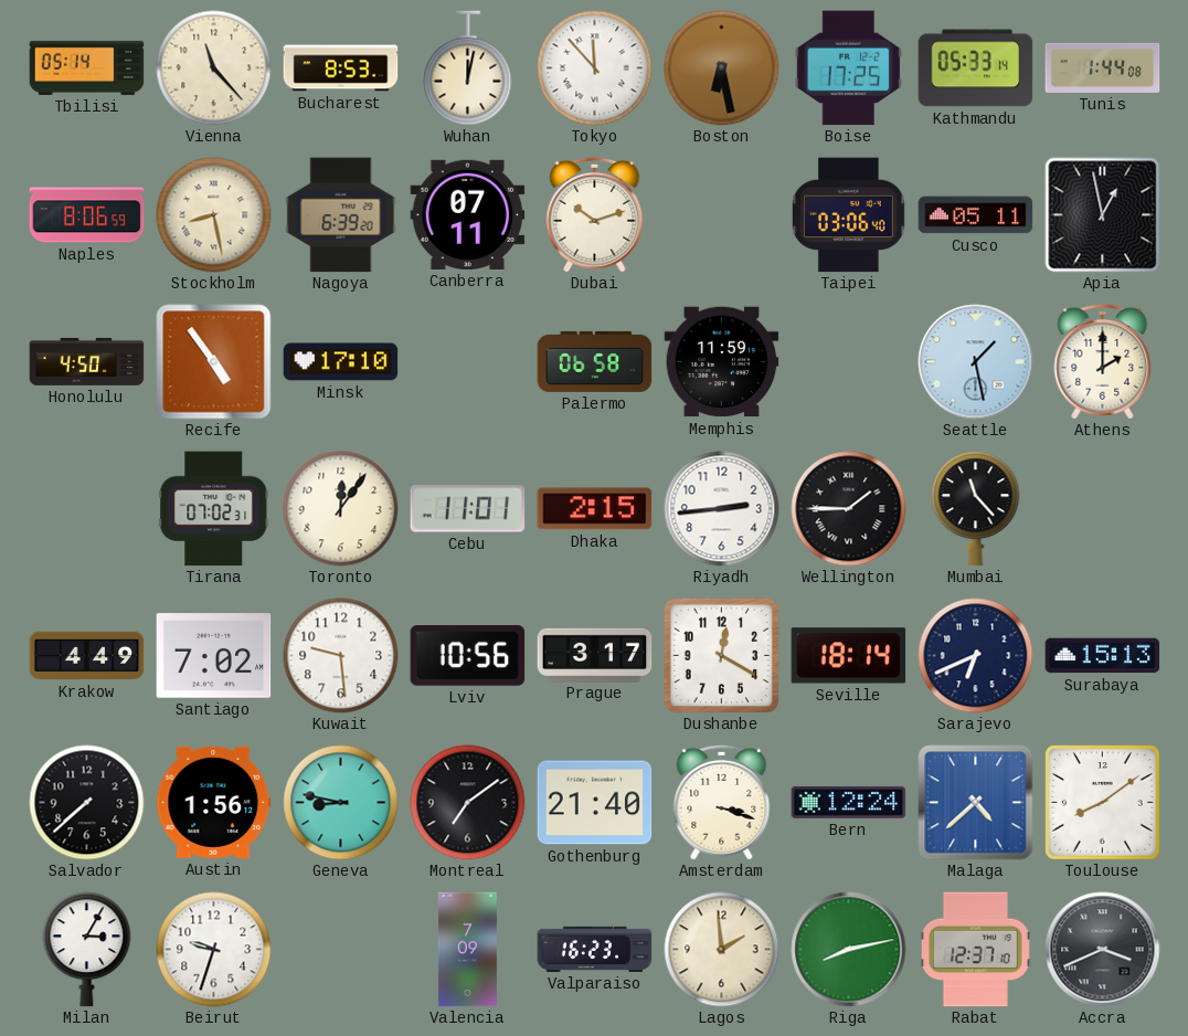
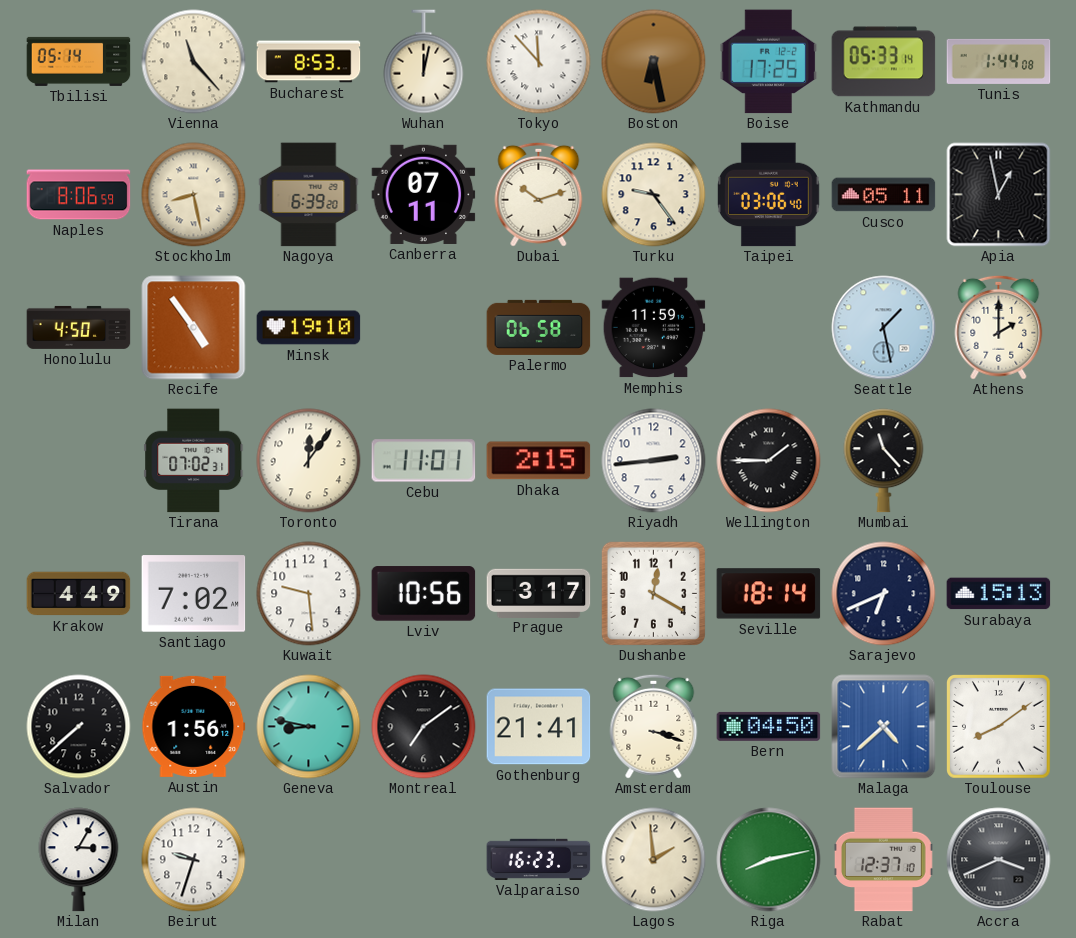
Turku: none -> 9:24 (654, 195)
Minsk: 17:10 -> 19:10 (309, 328)
Gothenburg: 21:40 -> 21:41 (539, 727)
Bern: 12:24 -> 04:50 (769, 726)
Valencia: 7:09 -> none (467, 950)
